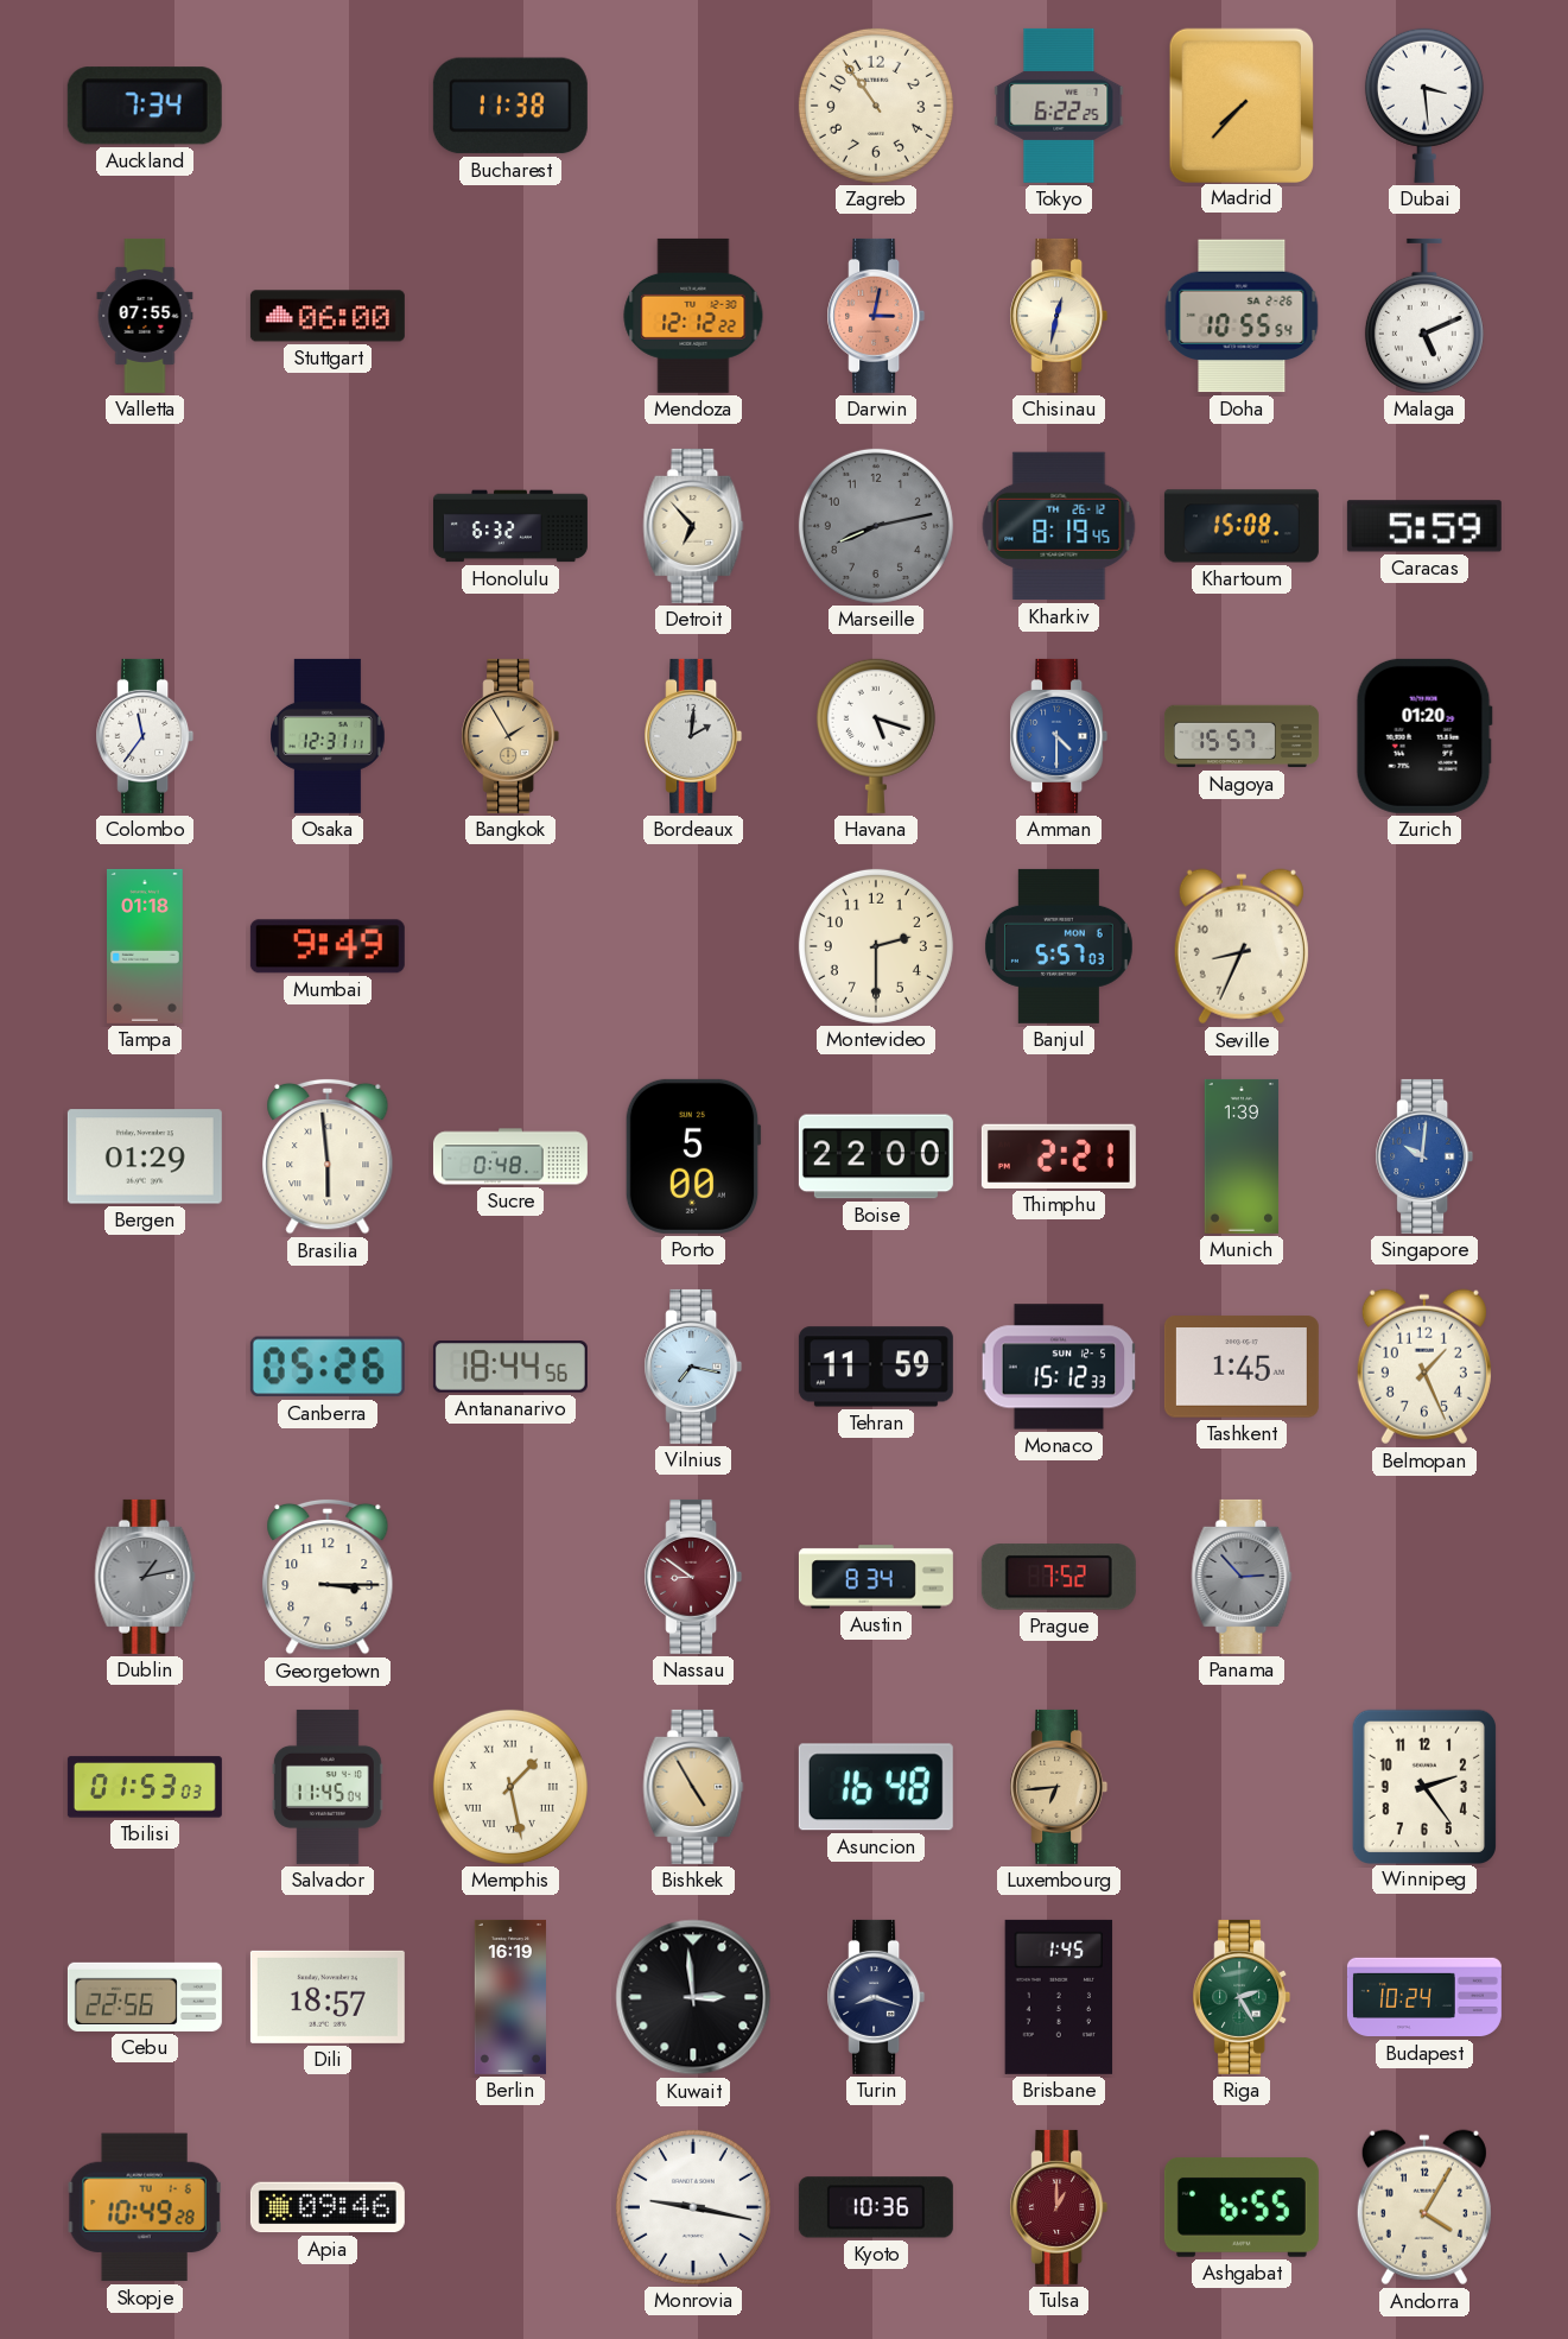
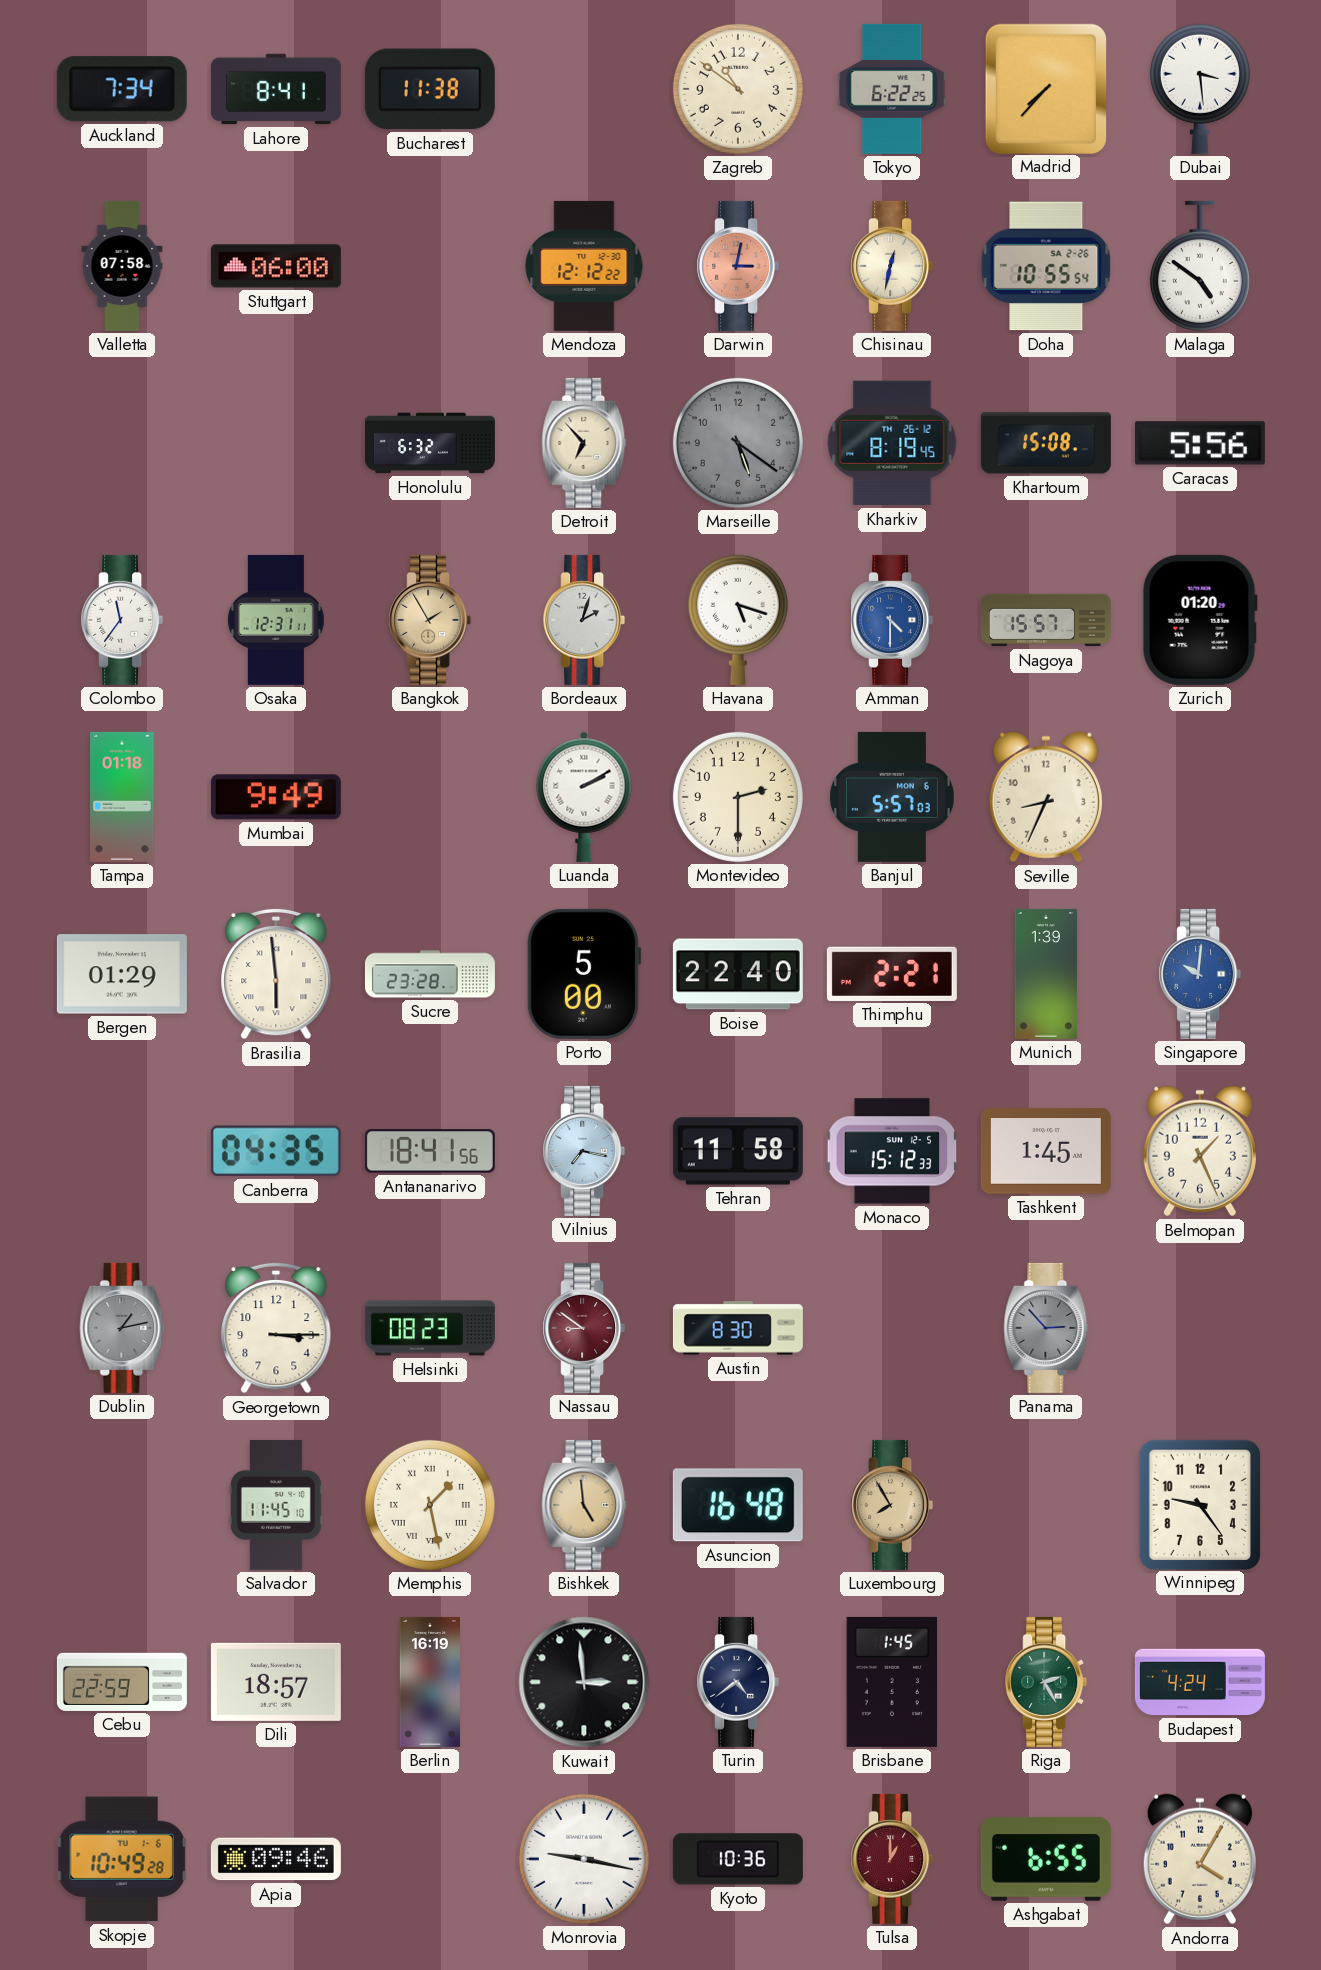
Lahore: none -> 8:41 (276, 89)
Zagreb: 10:54 -> 10:51 (738, 89)
Valletta: 07:55 -> 07:58 (122, 266)
Malaga: 5:11 -> 4:51 (1200, 266)
Marseille: 8:13 -> 5:21 (738, 443)
Caracas: 5:59 -> 5:56 (1200, 443)
Bordeaux: 2:01 -> 2:03 (584, 620)
Luanda: none -> 2:10 (584, 797)
Sucre: 0:48 -> 23:28 (430, 974)
Boise: 22:00 -> 22:40 (738, 974)
Canberra: 05:26 -> 04:35 (276, 1151)
Antananarivo: 18:44 -> 18:41 (430, 1151)
Tehran: 11:59 -> 11:58 (738, 1151)
Helsinki: none -> 08:23 (430, 1328)
Austin: 8:34 -> 8:30 (738, 1328)
Prague: 7:52 -> none (1059, 1577)
Tbilisi: 01:53 -> none (145, 1787)
Salvador: 11:45:04 -> 11:45:10 (276, 1505)
Bishkek: 4:55 -> 4:59 (584, 1505)
Luxembourg: 6:44 -> 7:55 (892, 1505)
Winnipeg: 2:24 -> 9:24 (1199, 1504)
Cebu: 22:56 -> 22:59 (122, 1682)
Turin: 8:18 -> 4:39 (738, 1682)
Budapest: 10:24 -> 4:24 (1200, 1682)
